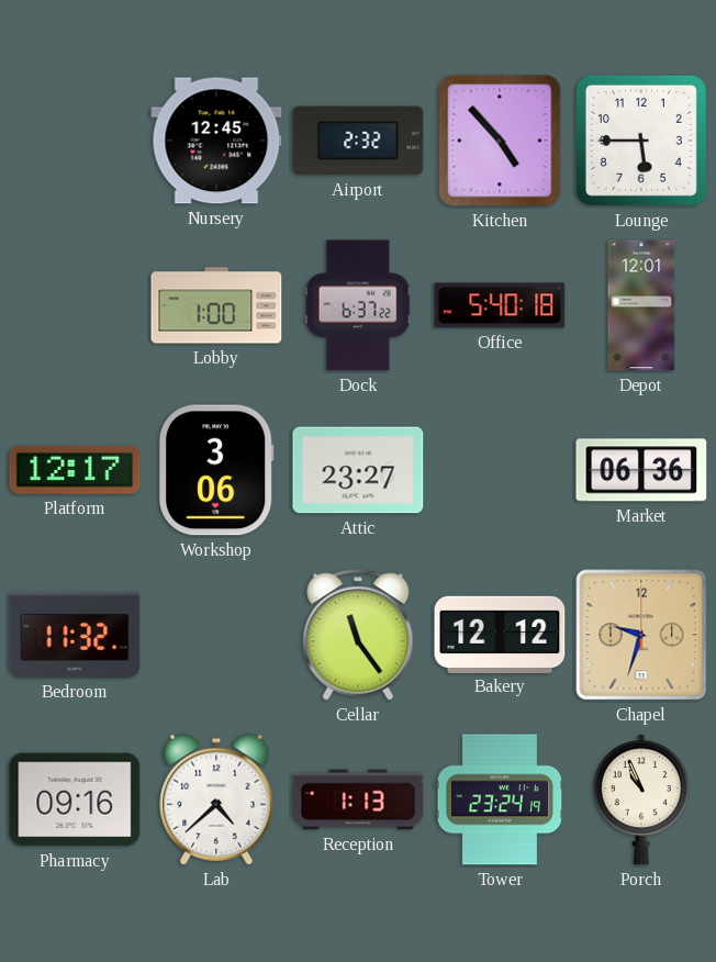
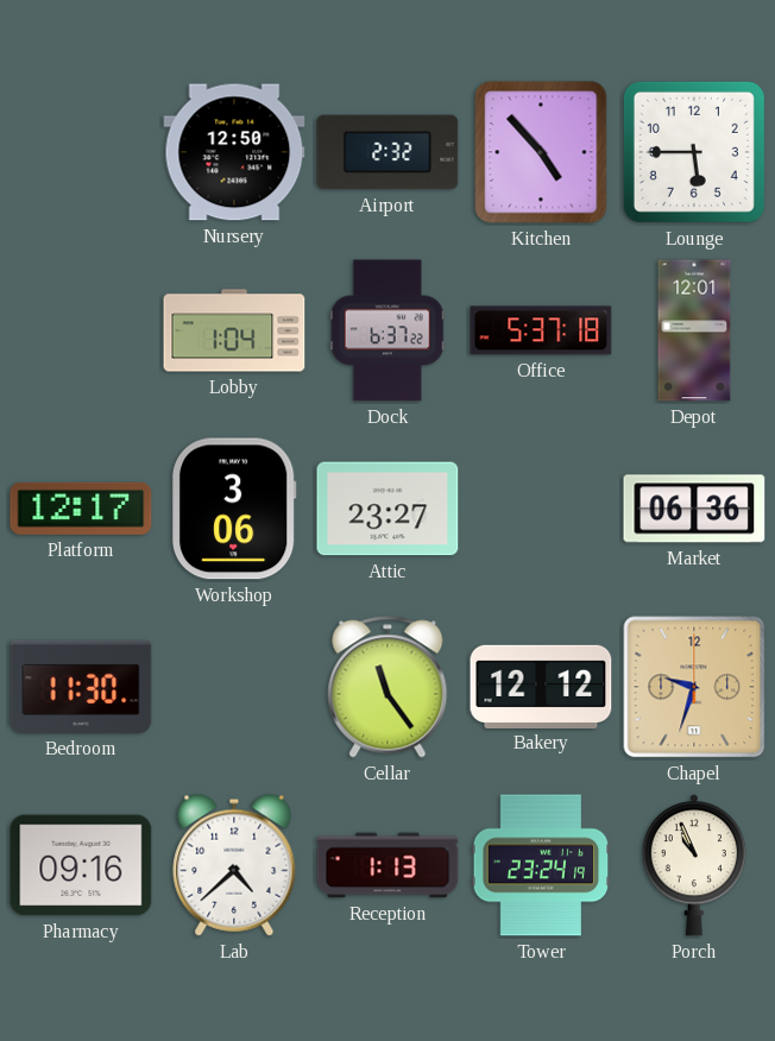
Nursery: 12:45 -> 12:50 (234, 152)
Lobby: 1:00 -> 1:04 (234, 330)
Office: 5:40 -> 5:37 (541, 330)
Bedroom: 11:32 -> 11:30 (81, 687)
